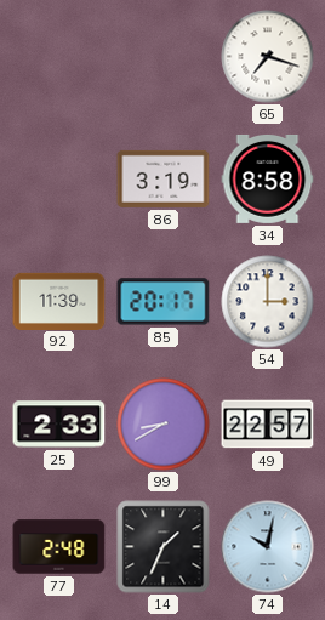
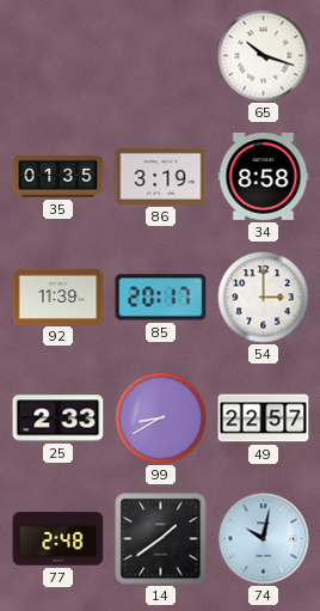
65: 7:18 -> 10:18 (264, 56)
35: none -> 01:35 (59, 176)
14: 1:34 -> 1:39 (161, 539)
